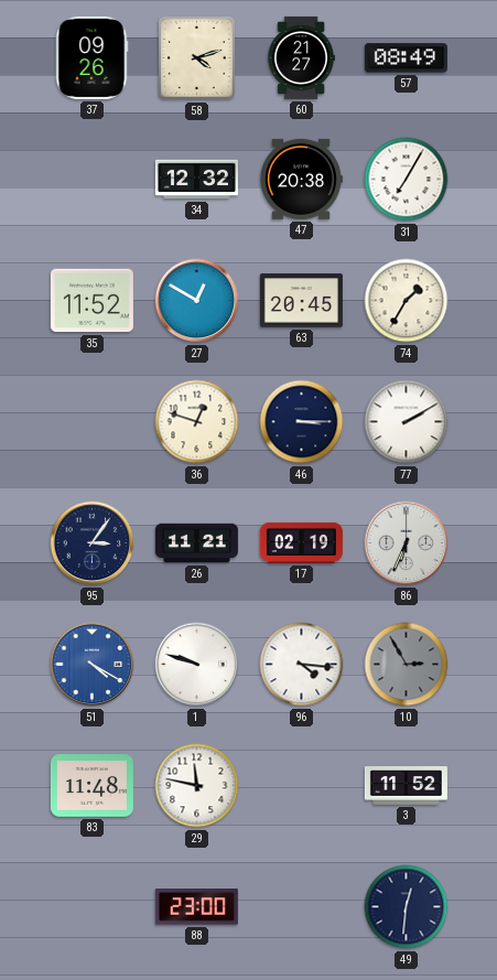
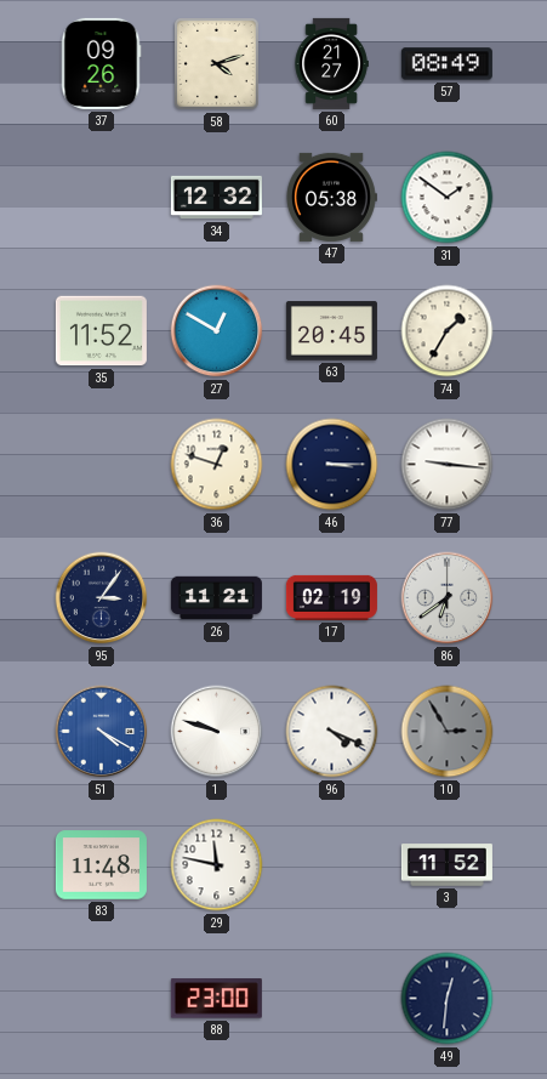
47: 20:38 -> 05:38 (331, 197)
31: 7:05 -> 1:51 (448, 198)
77: 2:10 -> 9:16 (448, 465)
86: 6:34 -> 6:39 (448, 598)
96: 4:16 -> 4:19 (332, 732)
